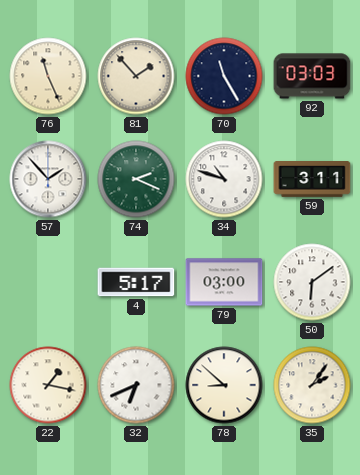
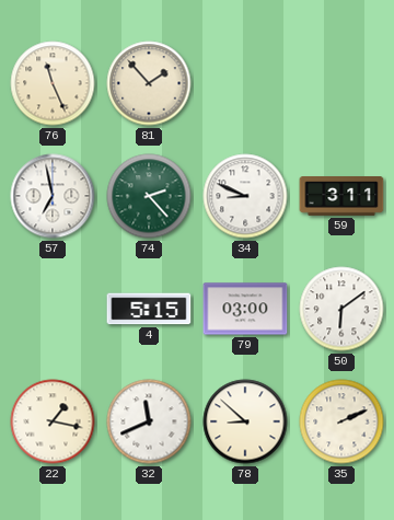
70: 11:25 -> none (224, 76)
92: 03:03 -> none (312, 76)
57: 1:53 -> 6:58 (53, 196)
74: 2:19 -> 2:23 (149, 196)
34: 10:48 -> 8:49 (245, 196)
4: 5:17 -> 5:15 (149, 309)
32: 6:41 -> 11:41 (149, 421)
35: 2:06 -> 2:11 (341, 421)
